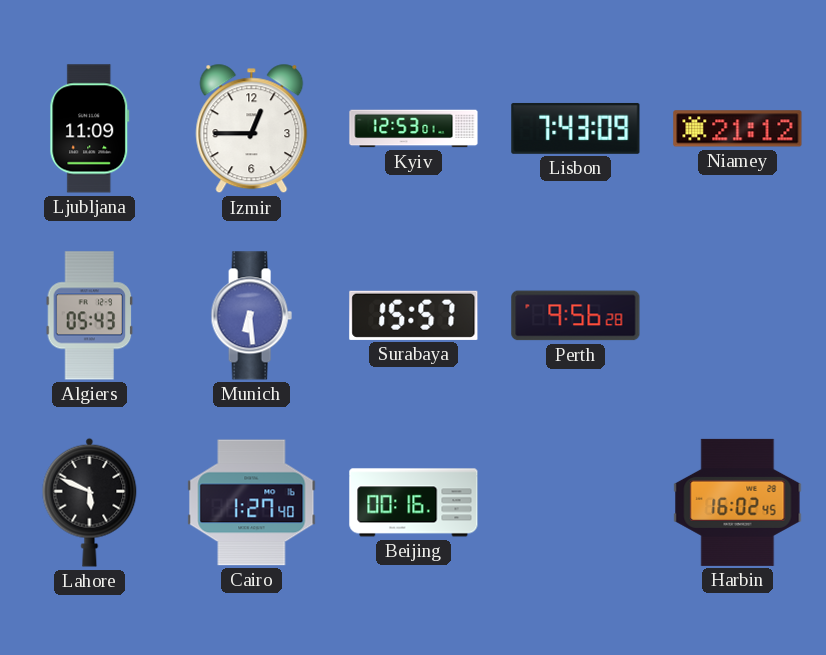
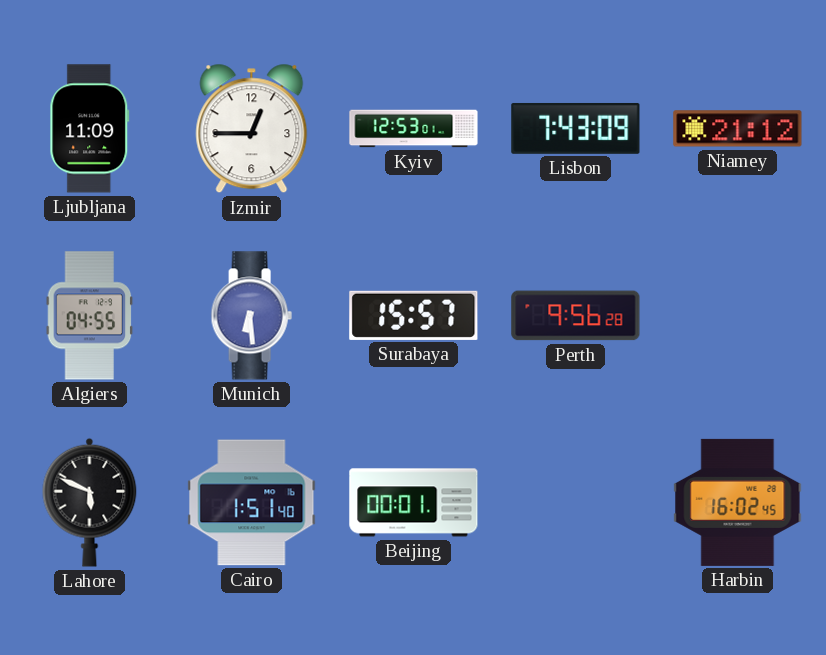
Algiers: 05:43 -> 04:55 (90, 316)
Cairo: 1:27 -> 1:51 (252, 503)
Beijing: 00:16 -> 00:01 (414, 503)
